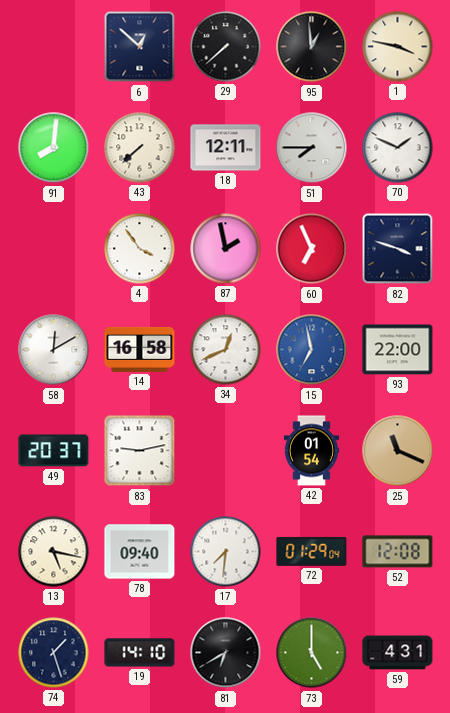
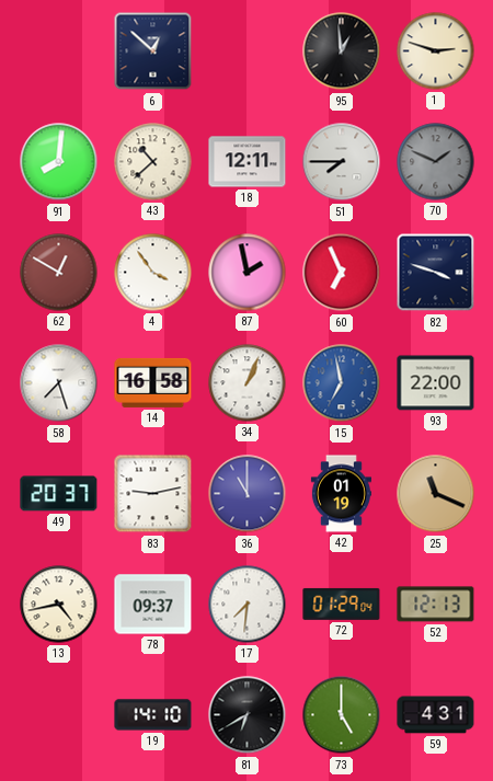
29: 7:38 -> none (226, 47)
1: 3:47 -> 2:48 (436, 51)
43: 7:38 -> 10:38 (153, 162)
70 dial: white -> grey (436, 162)
62: none -> 12:50 (59, 273)
58: 12:10 -> 7:27 (59, 383)
34: 12:41 -> 1:04 (248, 383)
36: none -> 11:00 (248, 494)
42: 01:54 -> 01:19 (341, 494)
13: 5:17 -> 4:43 (59, 605)
78: 09:40 -> 09:37 (153, 605)
52: 12:08 -> 12:13 (436, 605)
74: 1:27 -> none (54, 653)
